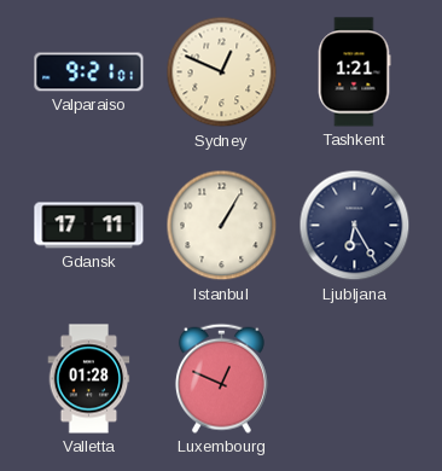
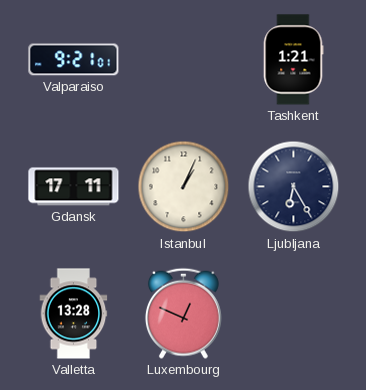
Sydney: 12:49 -> none (222, 72)
Istanbul: 1:05 -> 1:04 (184, 187)
Valletta: 01:28 -> 13:28 (74, 314)
